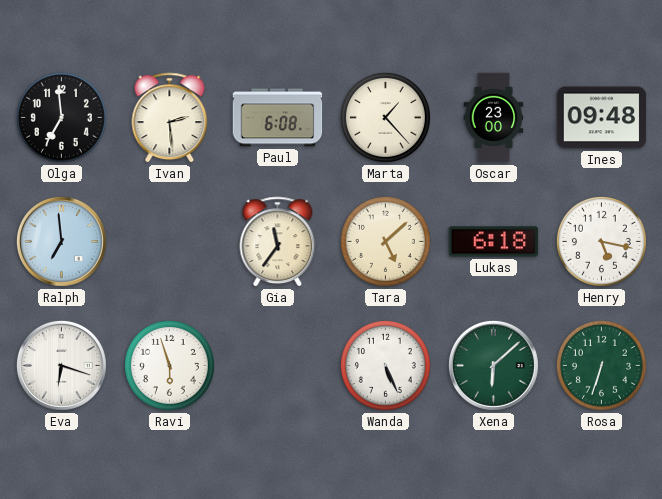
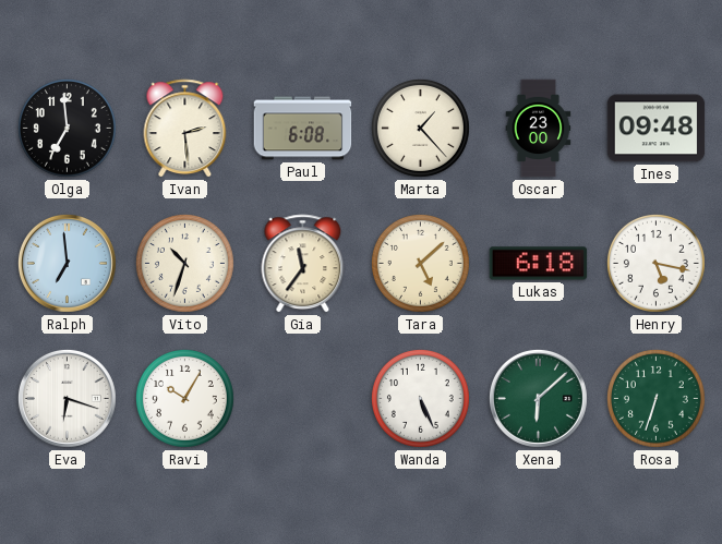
Vito: none -> 10:33 (184, 263)
Ravi: 5:57 -> 10:05 (184, 398)
